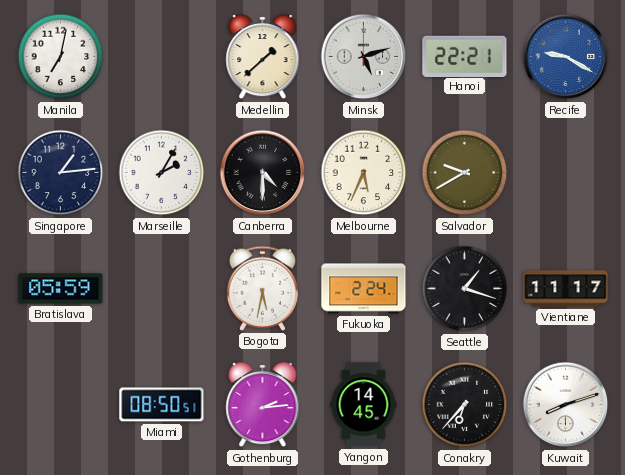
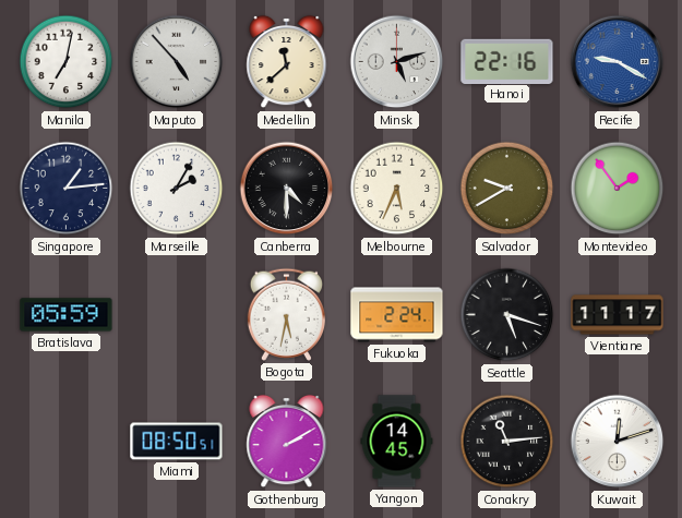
Maputo: none -> 4:53 (177, 62)
Medellin: 1:38 -> 11:38 (287, 62)
Hanoi: 22:21 -> 22:16 (507, 61)
Montevideo: none -> 1:54 (618, 189)
Seattle: 1:18 -> 5:18 (507, 315)
Gothenburg: 2:14 -> 2:10 (287, 442)
Conakry: 6:37 -> 11:14 (507, 442)
Kuwait: 8:12 -> 12:12 (618, 442)
